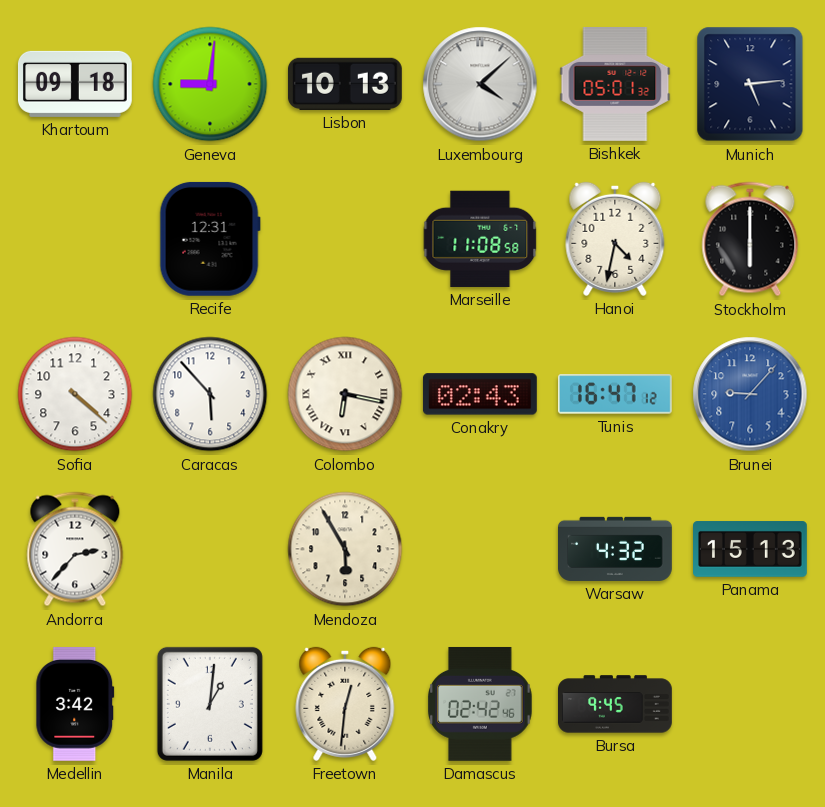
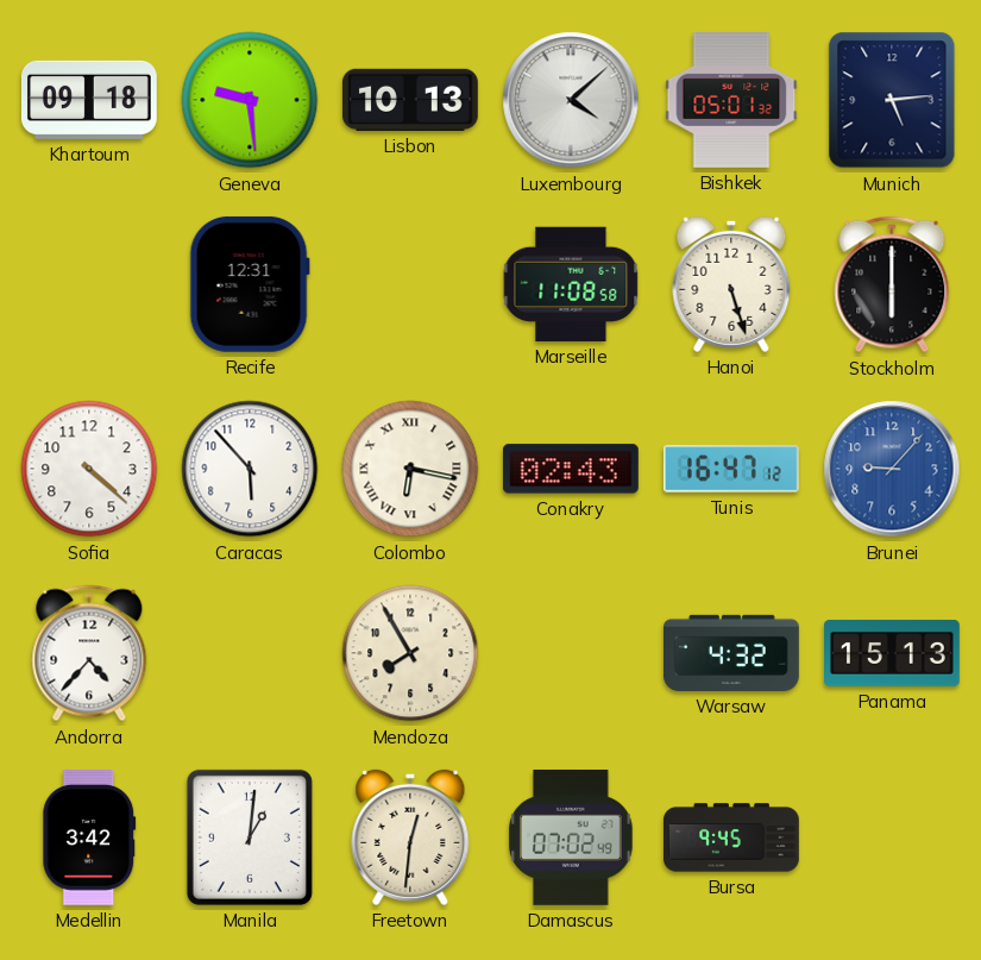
Geneva: 9:01 -> 9:29 (250, 100)
Hanoi: 4:32 -> 5:27 (731, 284)
Andorra: 2:37 -> 4:37 (89, 653)
Mendoza: 5:55 -> 7:55 (410, 653)
Damascus: 02:42 -> 07:02 (572, 837)
